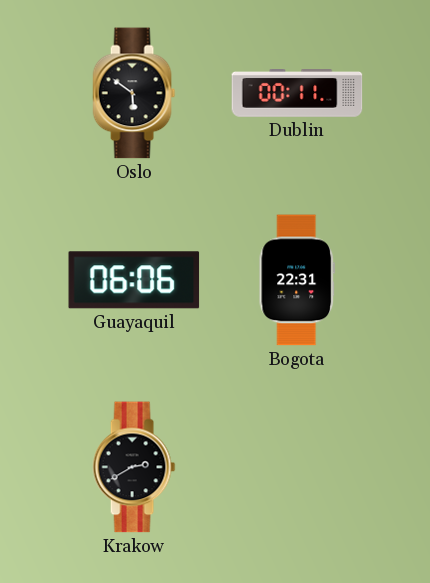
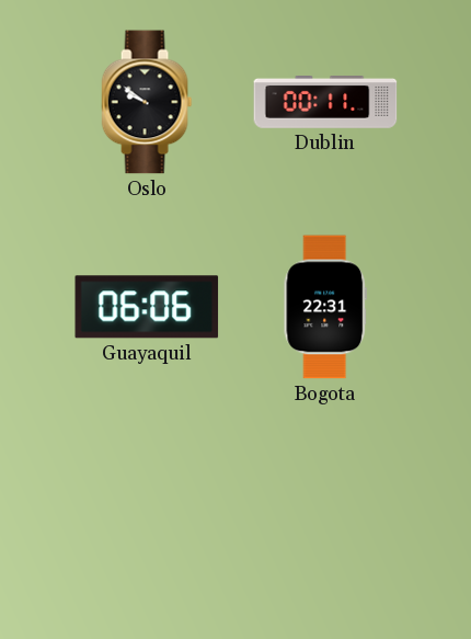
Oslo: 5:51 -> 9:51 (147, 102)
Krakow: 2:40 -> none (134, 467)
